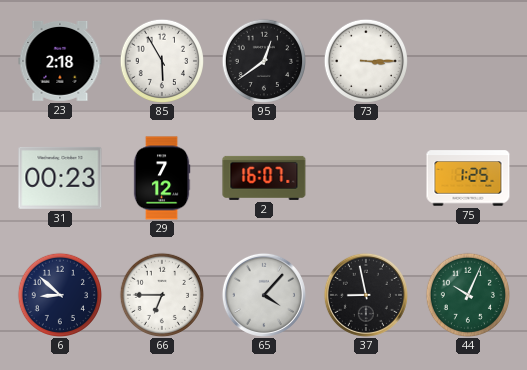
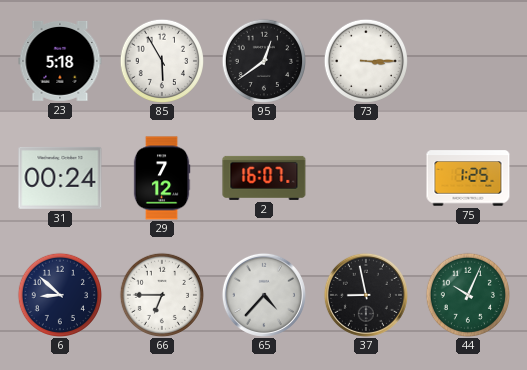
23: 2:18 -> 5:18 (60, 61)
31: 00:23 -> 00:24 (60, 178)
65: 4:07 -> 4:37 (264, 295)
